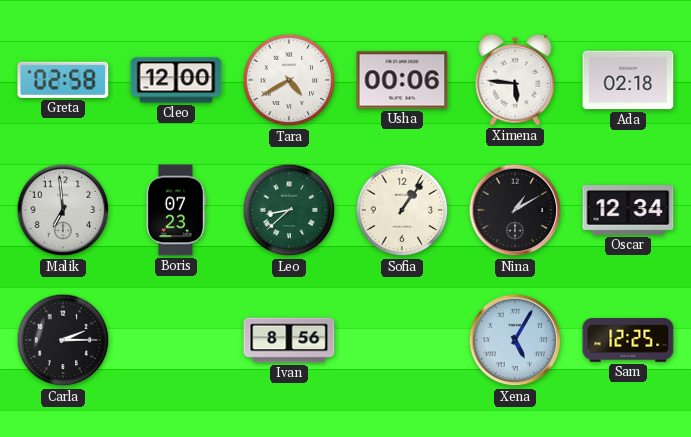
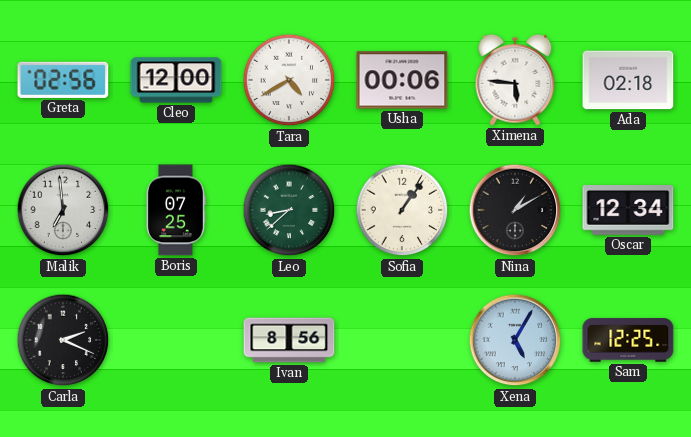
Greta: 02:58 -> 02:56 (63, 80)
Boris: 07:23 -> 07:25 (176, 210)
Carla: 2:15 -> 2:19 (63, 340)
